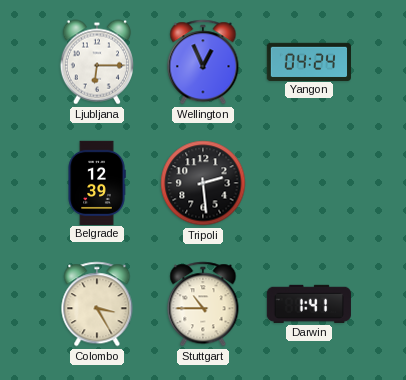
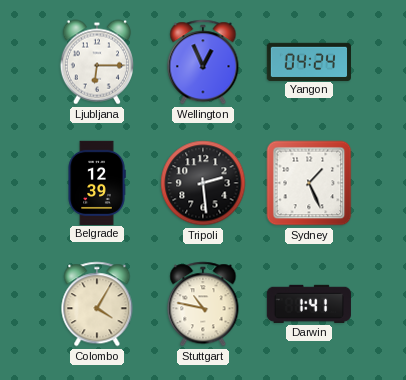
Sydney: none -> 1:26 (309, 183)
Colombo: 3:25 -> 4:05 (97, 304)
Stuttgart: 10:45 -> 10:47 (203, 304)
